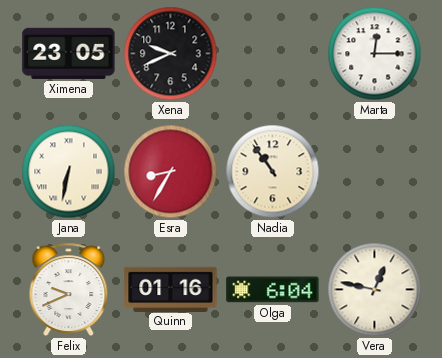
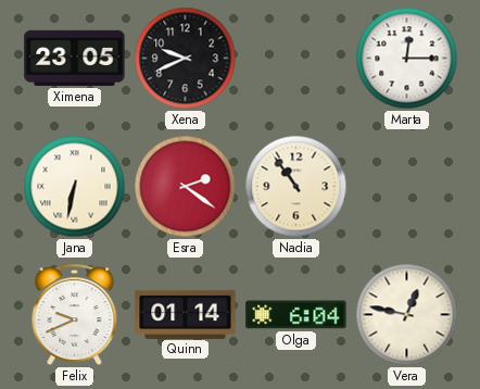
Esra: 8:35 -> 2:21 (186, 187)
Quinn: 01:16 -> 01:14 (186, 314)
